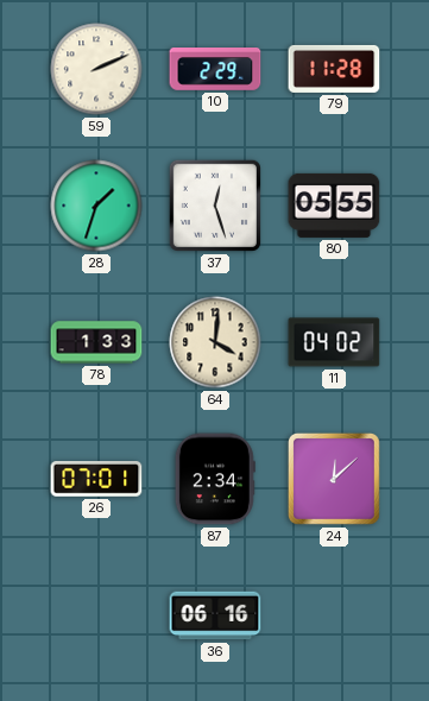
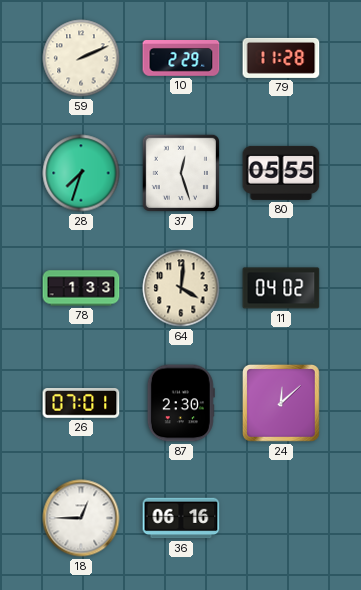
28: 1:33 -> 7:33 (81, 173)
87: 2:34 -> 2:30 (181, 403)
18: none -> 12:45 (81, 518)
